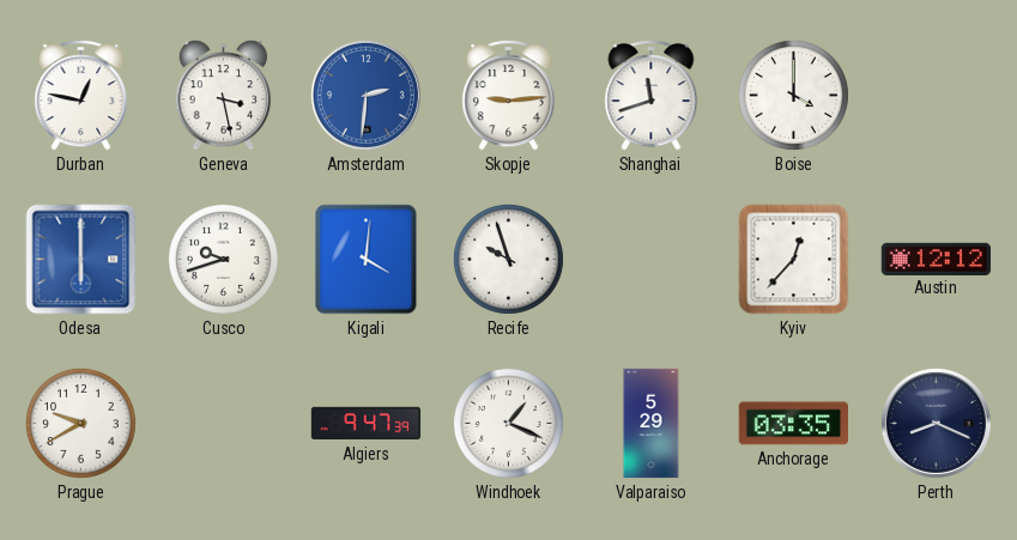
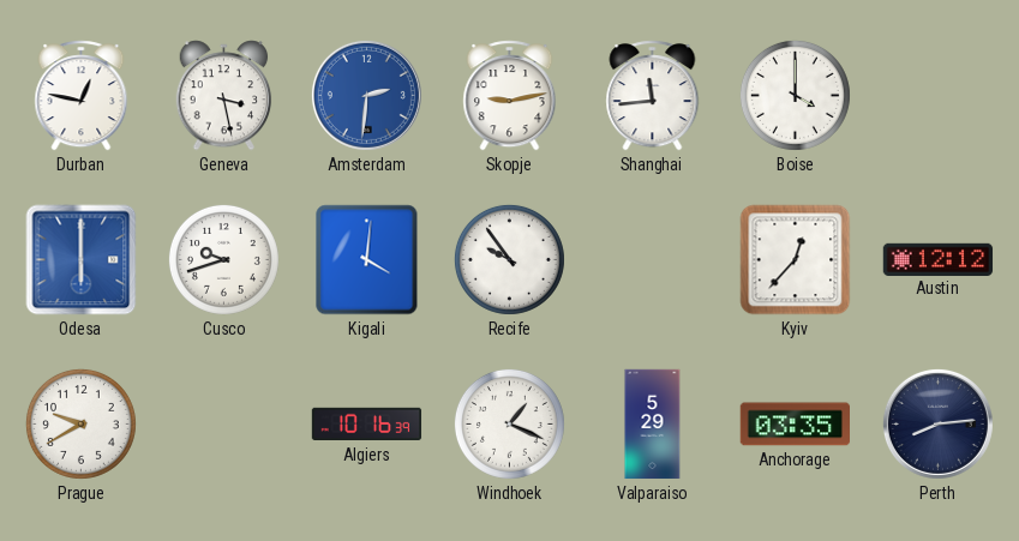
Skopje: 9:14 -> 9:13 (510, 96)
Shanghai: 11:42 -> 11:44 (653, 96)
Recife: 9:57 -> 9:54 (509, 259)
Algiers: 9:47 -> 10:16 (367, 425)
Perth: 8:19 -> 8:14 (937, 423)
